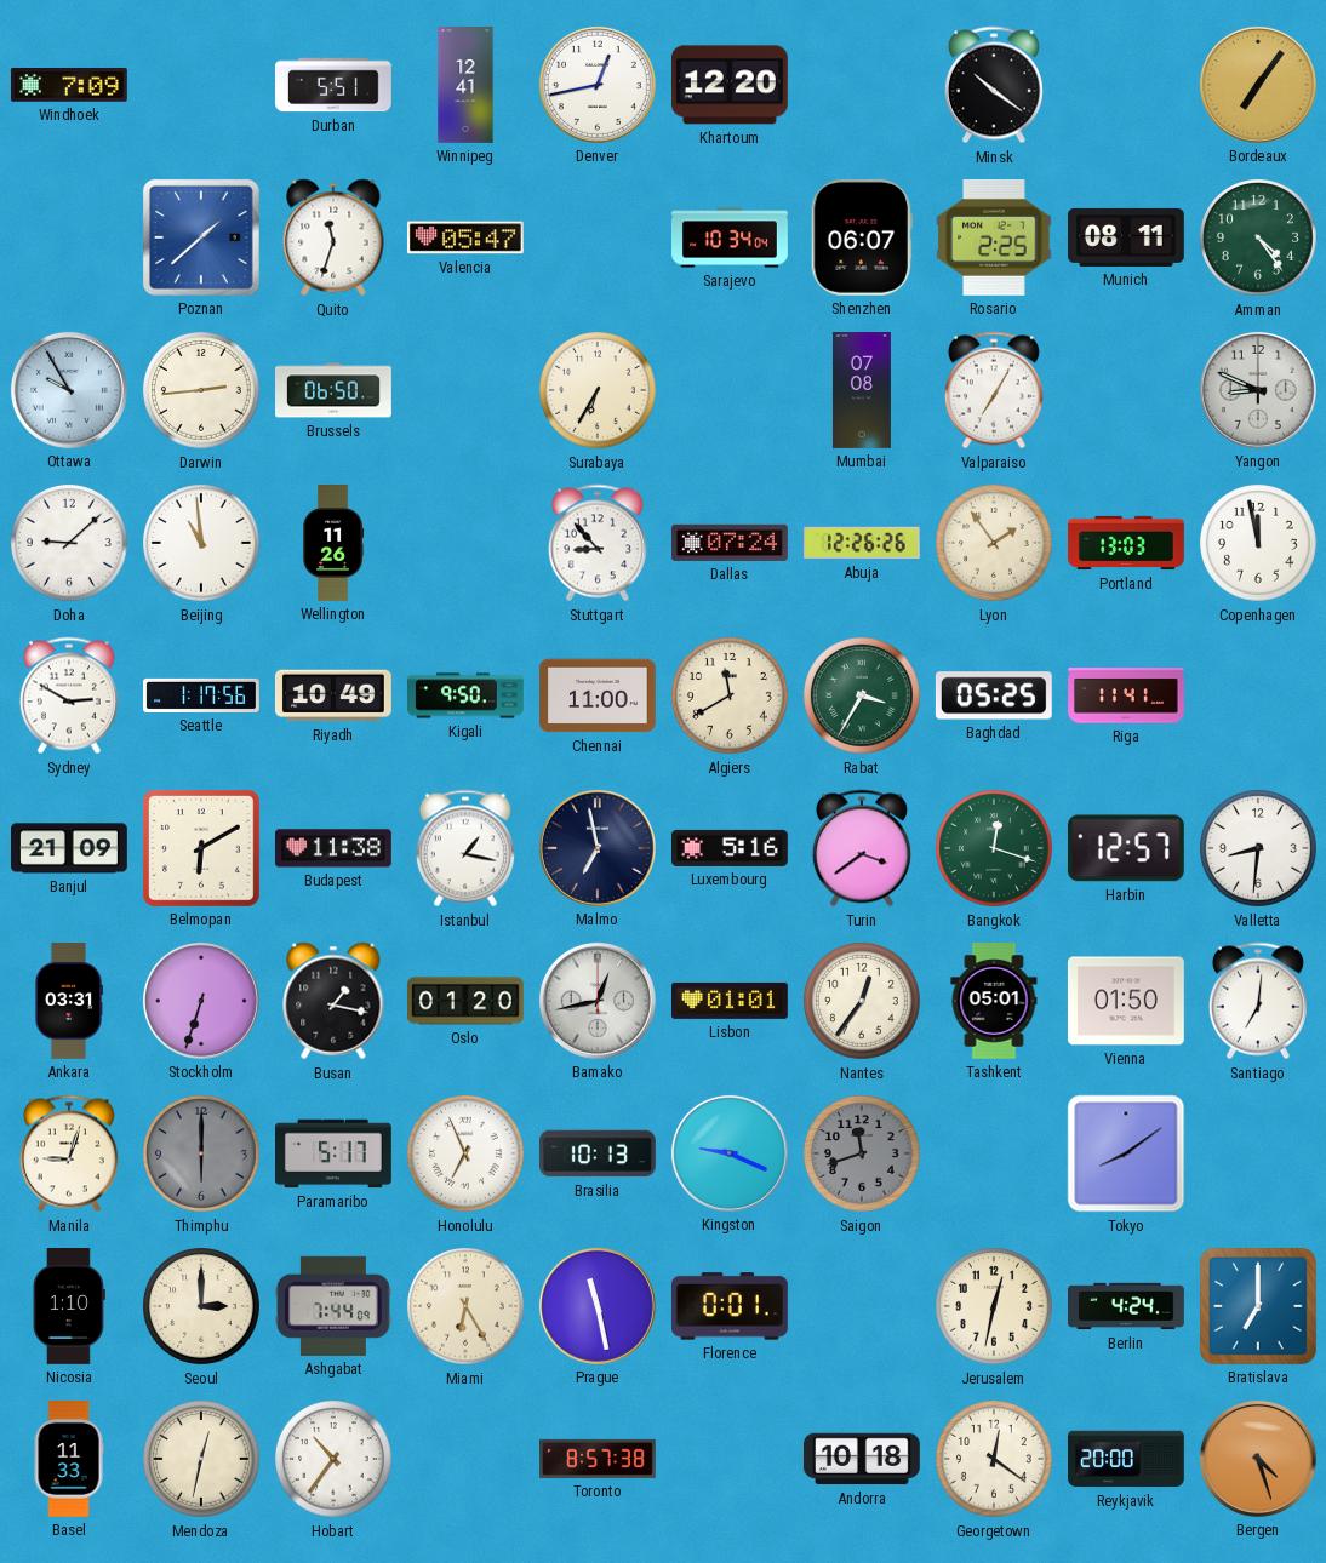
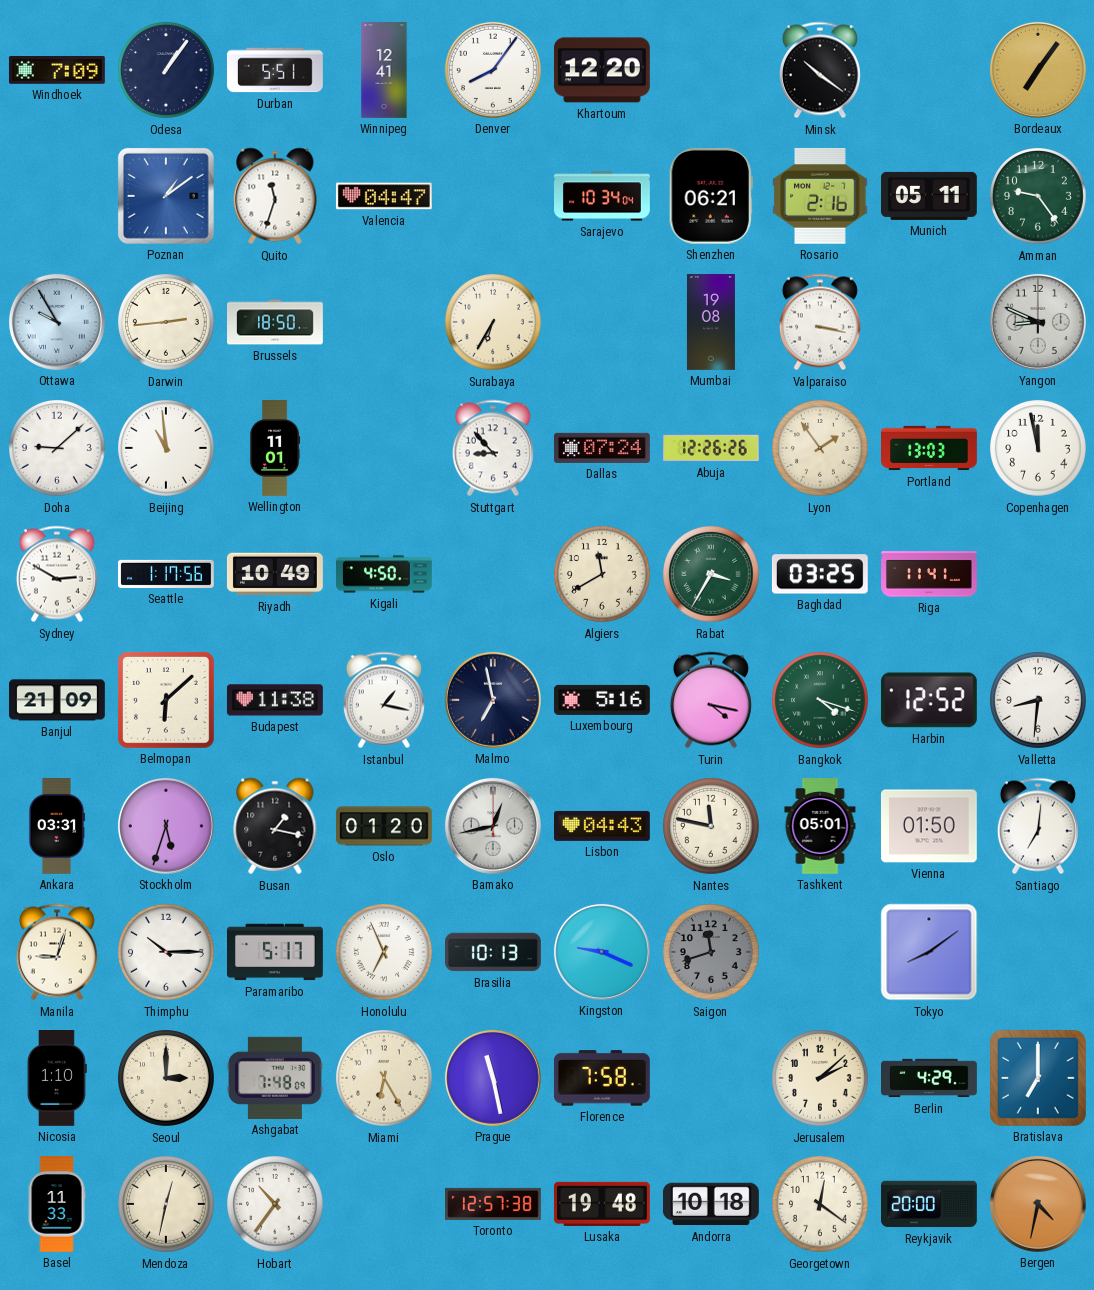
Odesa: none -> 1:06 (167, 71)
Denver: 12:43 -> 8:06 (493, 70)
Poznan: 1:38 -> 1:09 (166, 196)
Valencia: 05:47 -> 04:47 (384, 196)
Shenzhen: 06:07 -> 06:21 (711, 196)
Rosario: 2:25 -> 2:16 (820, 196)
Munich: 08:11 -> 05:11 (930, 196)
Amman: 4:24 -> 9:24 (1039, 197)
Brussels: 06:50 -> 18:50 (276, 322)
Mumbai: 07:08 -> 19:08 (711, 323)
Valparaiso: 7:05 -> 3:17 (820, 322)
Wellington: 11:26 -> 11:01 (275, 449)
Kigali: 9:50 -> 4:50 (385, 574)
Chennai: 11:00 -> none (599, 695)
Baghdad: 05:25 -> 03:25 (820, 574)
Belmopan: 6:10 -> 6:08 (166, 700)
Turin: 3:39 -> 4:17 (711, 700)
Bangkok: 12:18 -> 4:18 (821, 701)
Harbin: 12:57 -> 12:52 (929, 700)
Stockholm: 6:33 -> 5:33 (166, 826)
Lisbon: 01:01 -> 04:43 (603, 826)
Nantes: 12:36 -> 11:47 (712, 827)
Thimphu: 6:00 -> 10:15 (167, 953)
Thimphu dial: grey -> white (167, 953)
Ashgabat: 7:44 -> 7:48 (276, 1078)
Florence: 0:01 -> 7:58 (602, 1078)
Jerusalem: 12:32 -> 2:08 (821, 1079)
Berlin: 4:24 -> 4:29 (930, 1078)
Toronto: 8:57 -> 12:57 (494, 1204)
Lusaka: none -> 19:48 (603, 1204)
Bergen: 4:27 -> 4:32 (1038, 1204)
